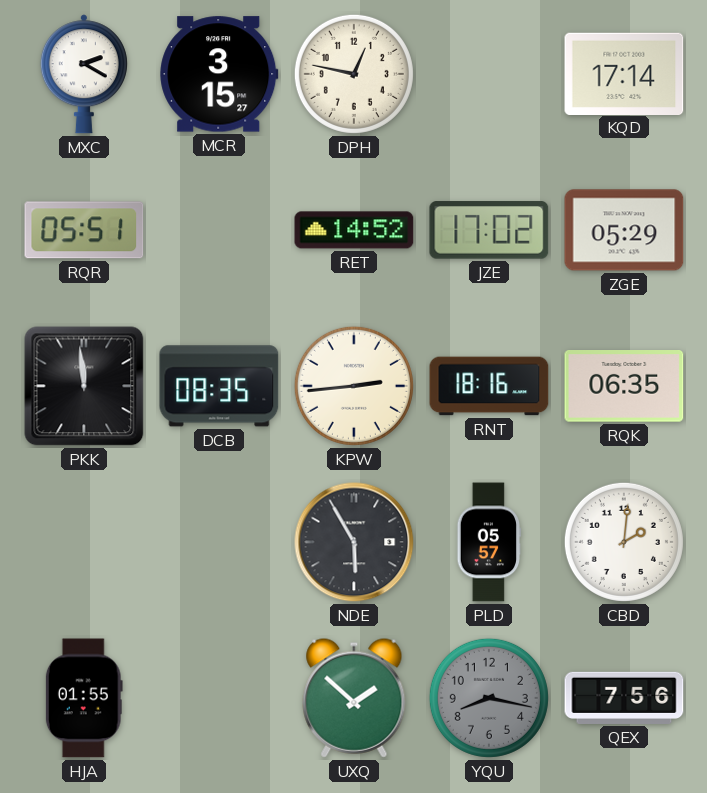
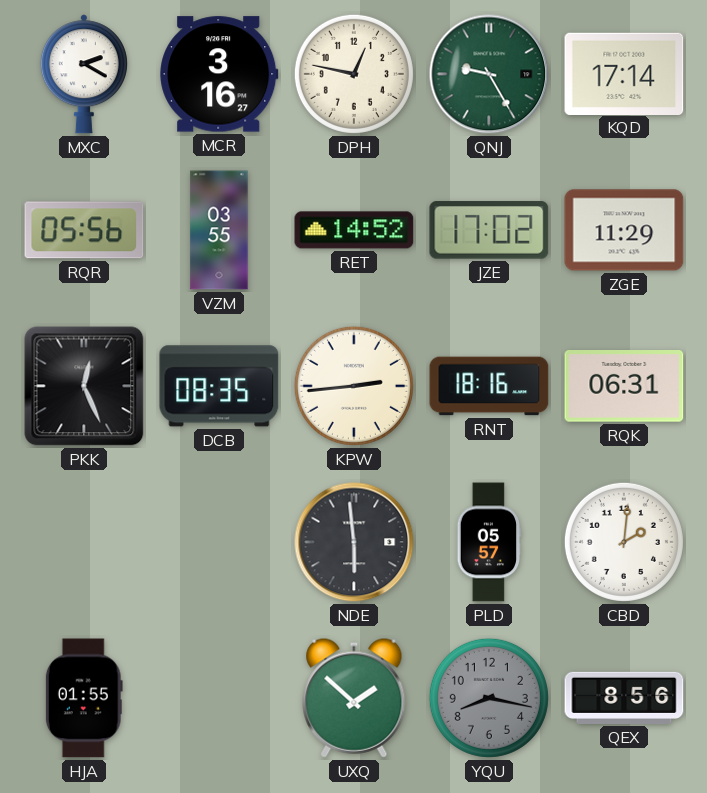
MCR: 3:15 -> 3:16 (219, 74)
QNJ: none -> 9:25 (489, 74)
RQR: 05:51 -> 05:56 (84, 230)
VZM: none -> 03:55 (219, 230)
ZGE: 05:29 -> 11:29 (624, 230)
PKK: 11:59 -> 12:26 (84, 386)
RQK: 06:35 -> 06:31 (624, 387)
NDE: 5:55 -> 5:59 (354, 542)
QEX: 7:56 -> 8:56 (624, 698)
